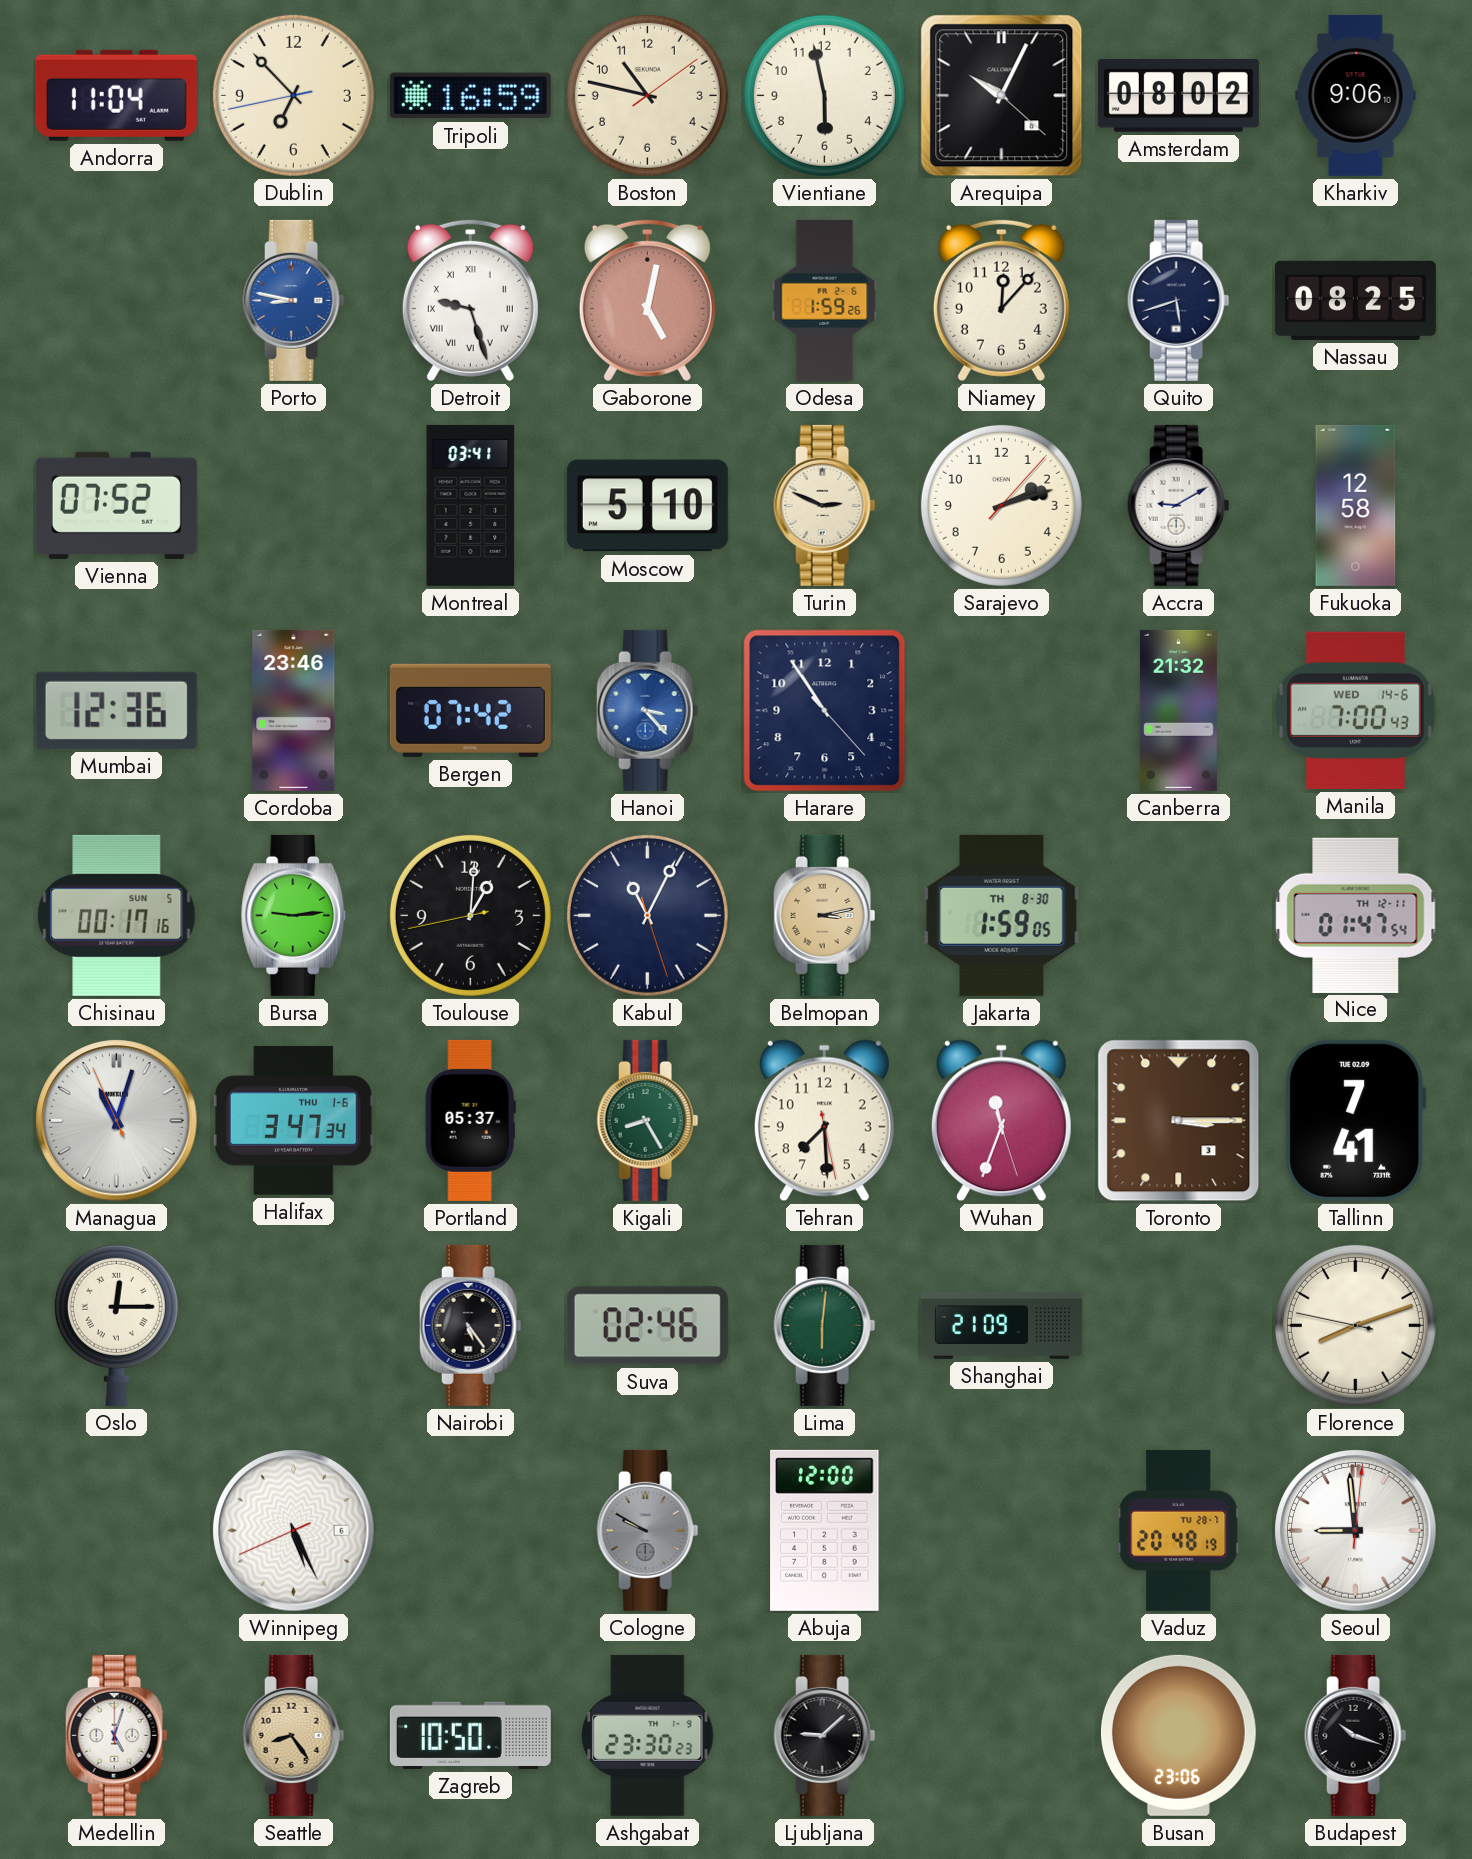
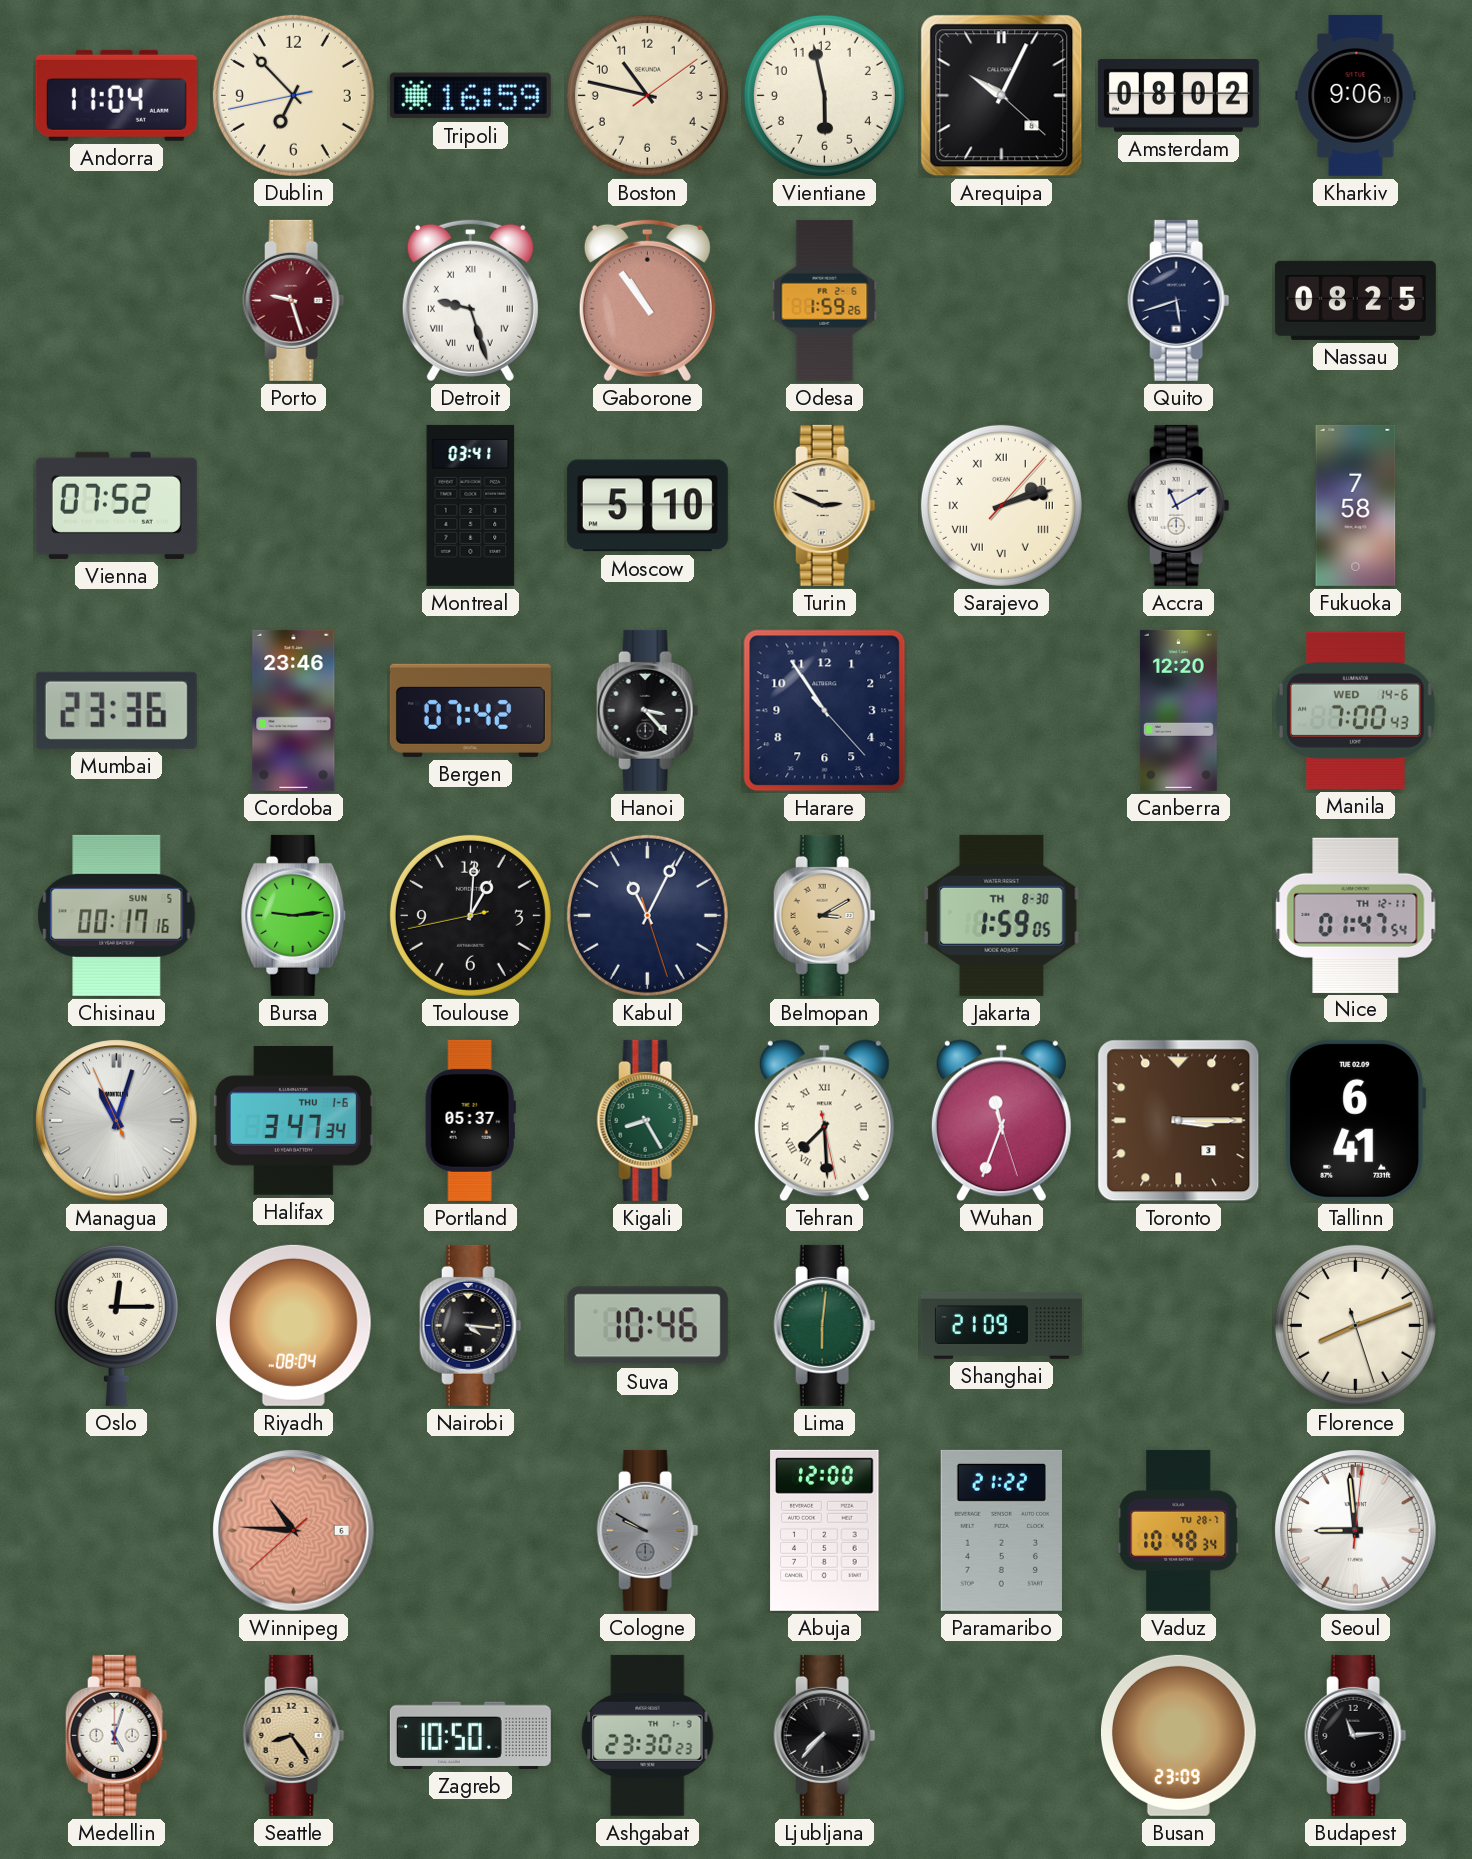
Porto: 8:47 -> 9:27 (294, 300)
Porto dial: blue -> burgundy (294, 300)
Gaborone: 5:02 -> 10:54 (647, 300)
Niamey: 12:07 -> none (1001, 300)
Sarajevo numerals: Arabic -> Roman (1001, 505)
Accra: 9:10 -> 11:10 (1179, 505)
Fukuoka: 12:58 -> 7:58 (1356, 505)
Mumbai: 12:36 -> 23:36 (116, 710)
Hanoi dial: blue -> black (648, 710)
Canberra: 21:32 -> 12:20 (1178, 710)
Belmopan: 3:13 -> 3:10 (825, 915)
Tehran numerals: Arabic -> Roman (824, 1121)
Tallinn: 7:41 -> 6:41 (1356, 1120)
Riyadh: none -> 08:04 (293, 1325)
Nairobi: 5:24 -> 4:16 (471, 1325)
Suva: 02:46 -> 10:46 (647, 1326)
Florence: 8:11:47 -> 8:11:27 (1355, 1325)
Winnipeg: 5:25 -> 10:45 (294, 1531)
Winnipeg dial: white -> salmon (294, 1531)
Paramaribo: none -> 21:22 (1001, 1530)
Vaduz: 20:48 -> 10:48 (1179, 1530)
Ljubljana: 9:08 -> 7:37 (825, 1735)
Busan: 23:06 -> 23:09 (1178, 1735)
Budapest: 10:18 -> 11:14 (1356, 1735)
